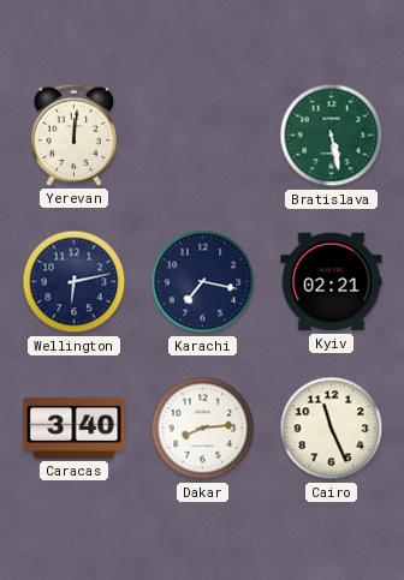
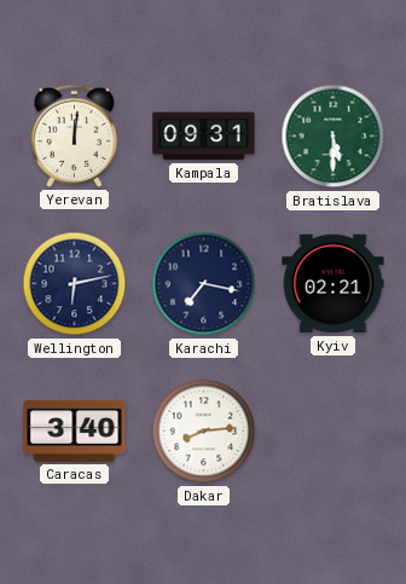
Kampala: none -> 09:31 (204, 137)
Bratislava: 5:28 -> 5:30 (333, 137)
Cairo: 11:26 -> none (332, 429)
